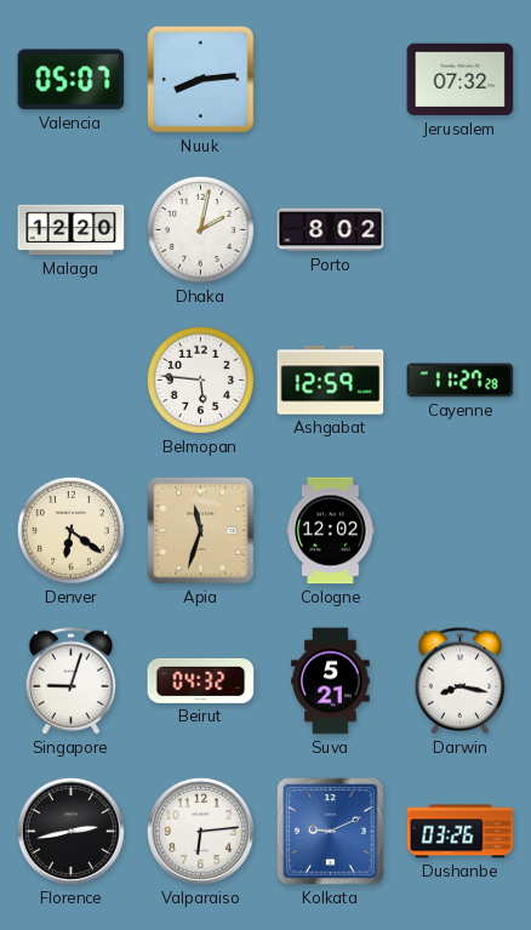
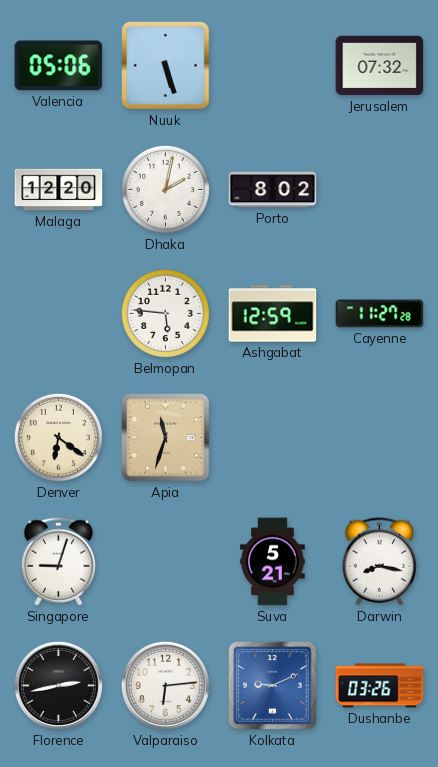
Valencia: 05:07 -> 05:06 (59, 66)
Nuuk: 8:14 -> 5:27 (166, 66)
Cologne: 12:02 -> none (331, 531)
Beirut: 04:32 -> none (201, 680)
